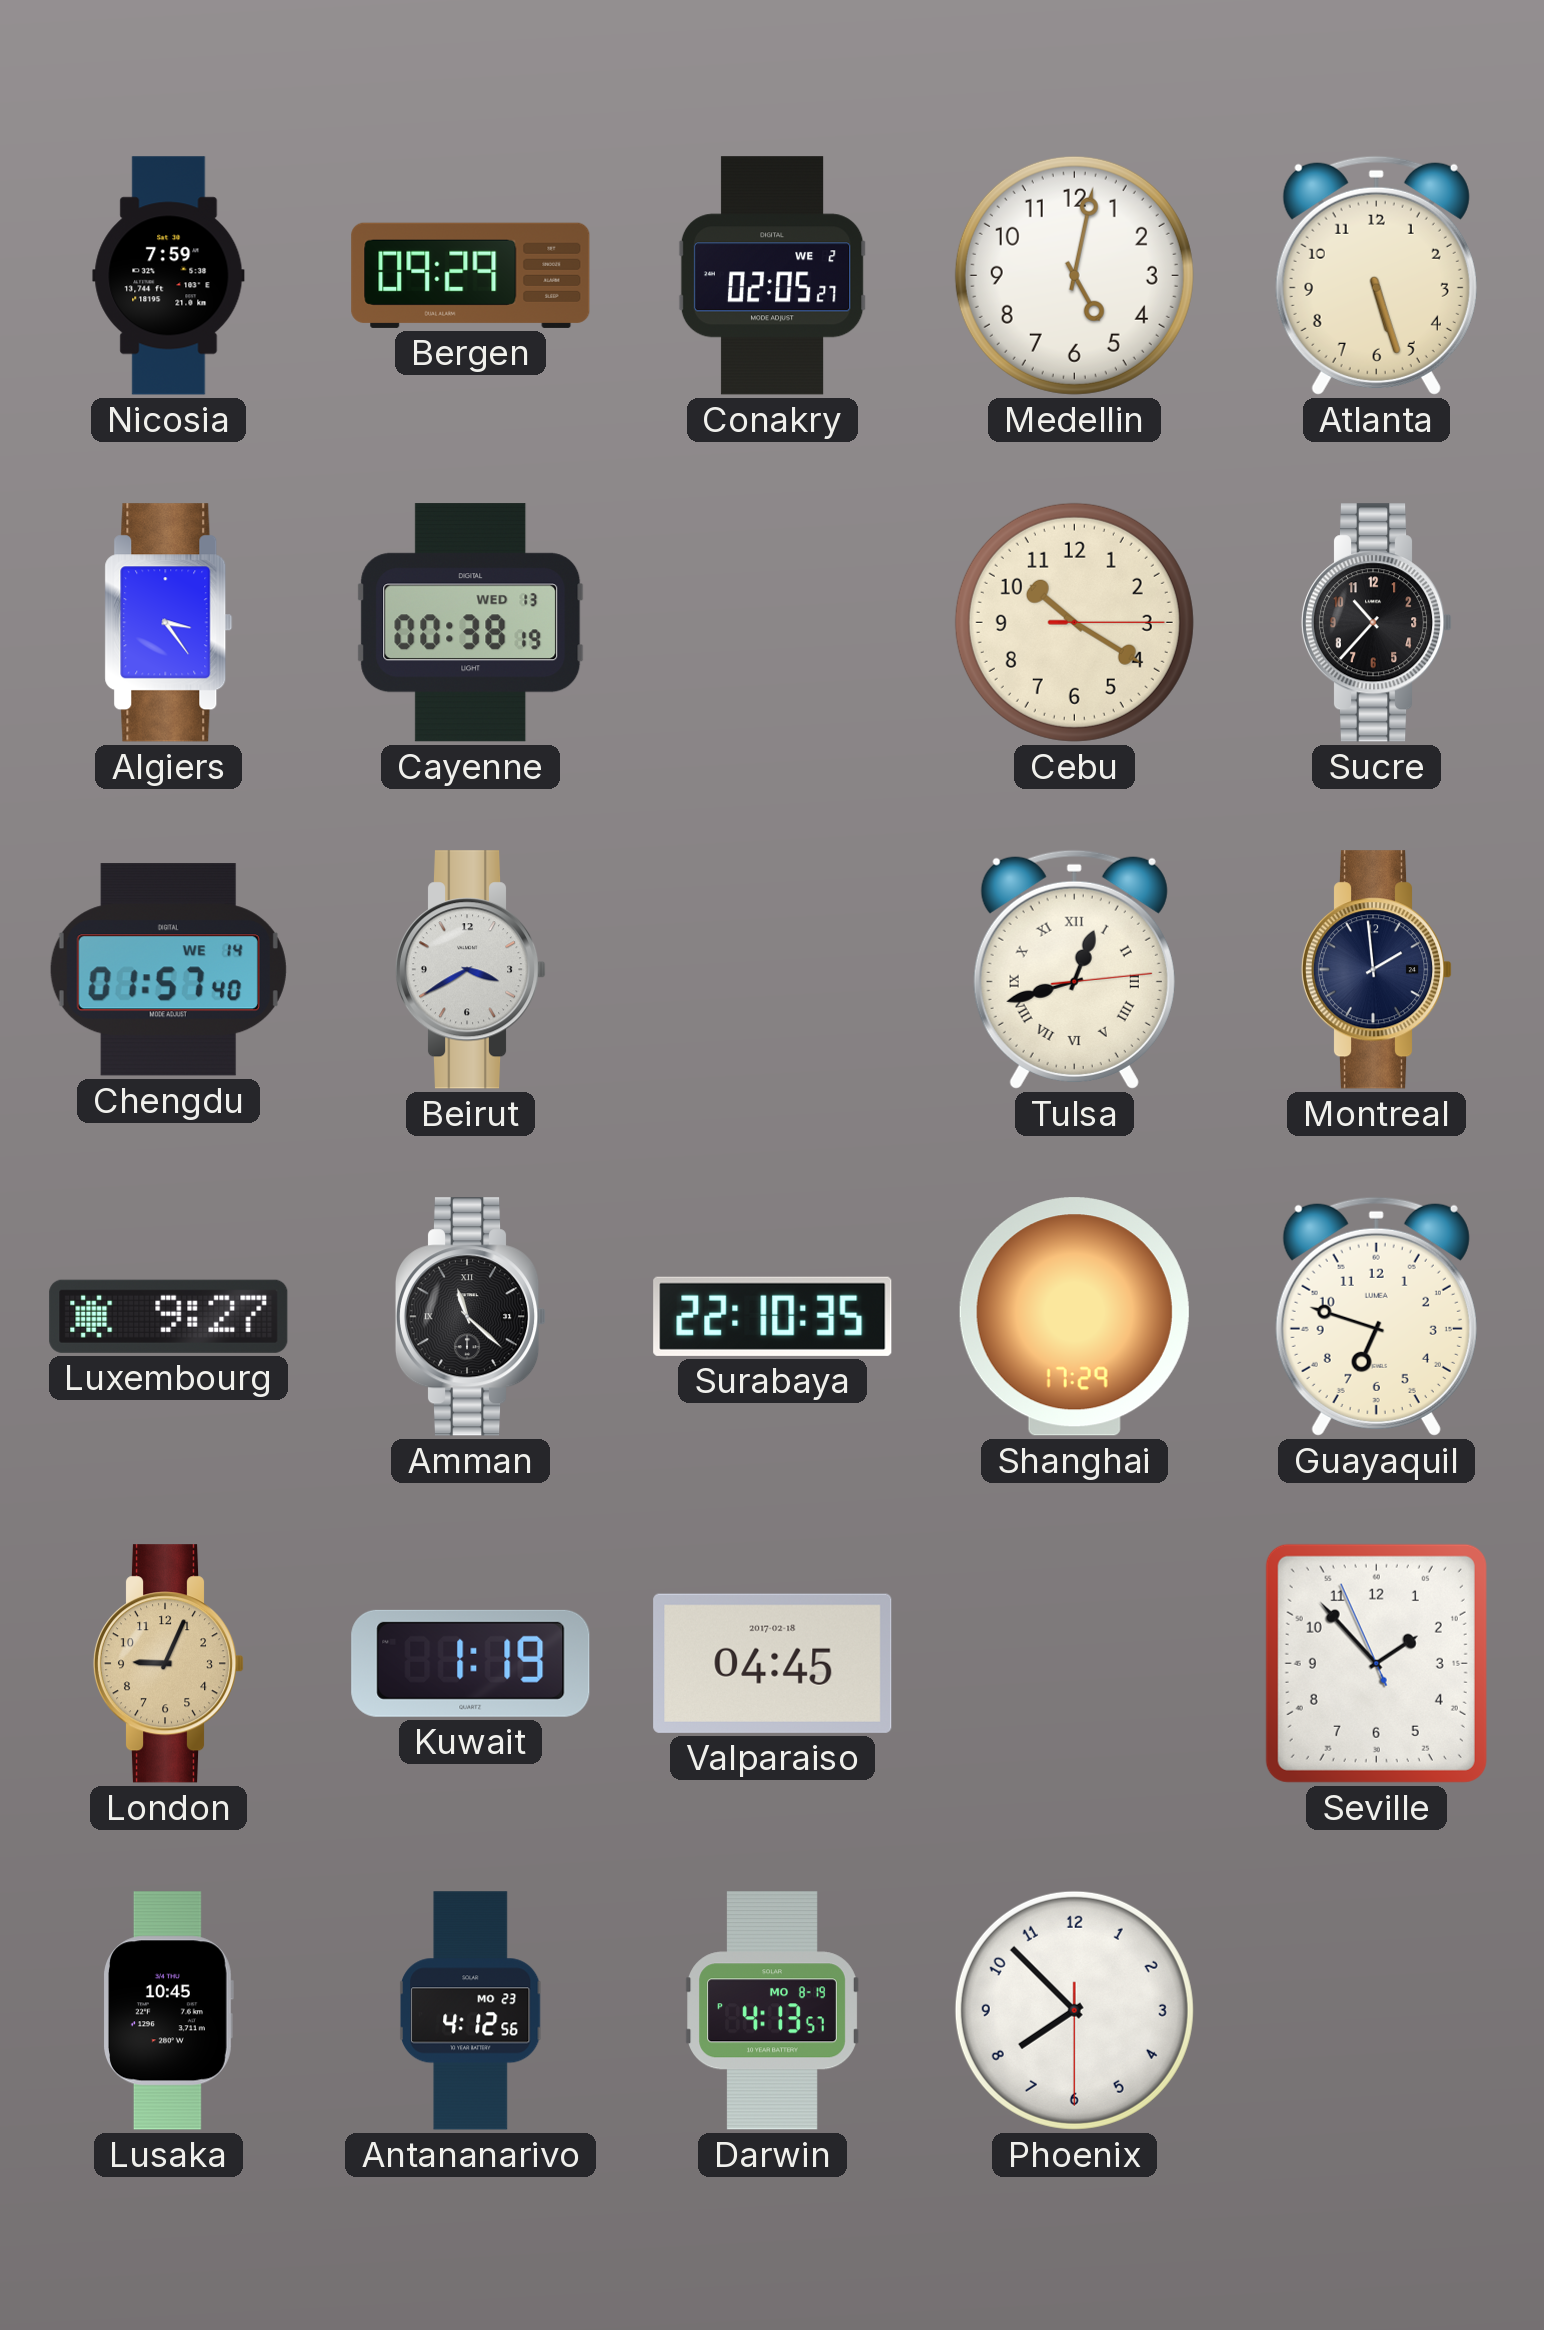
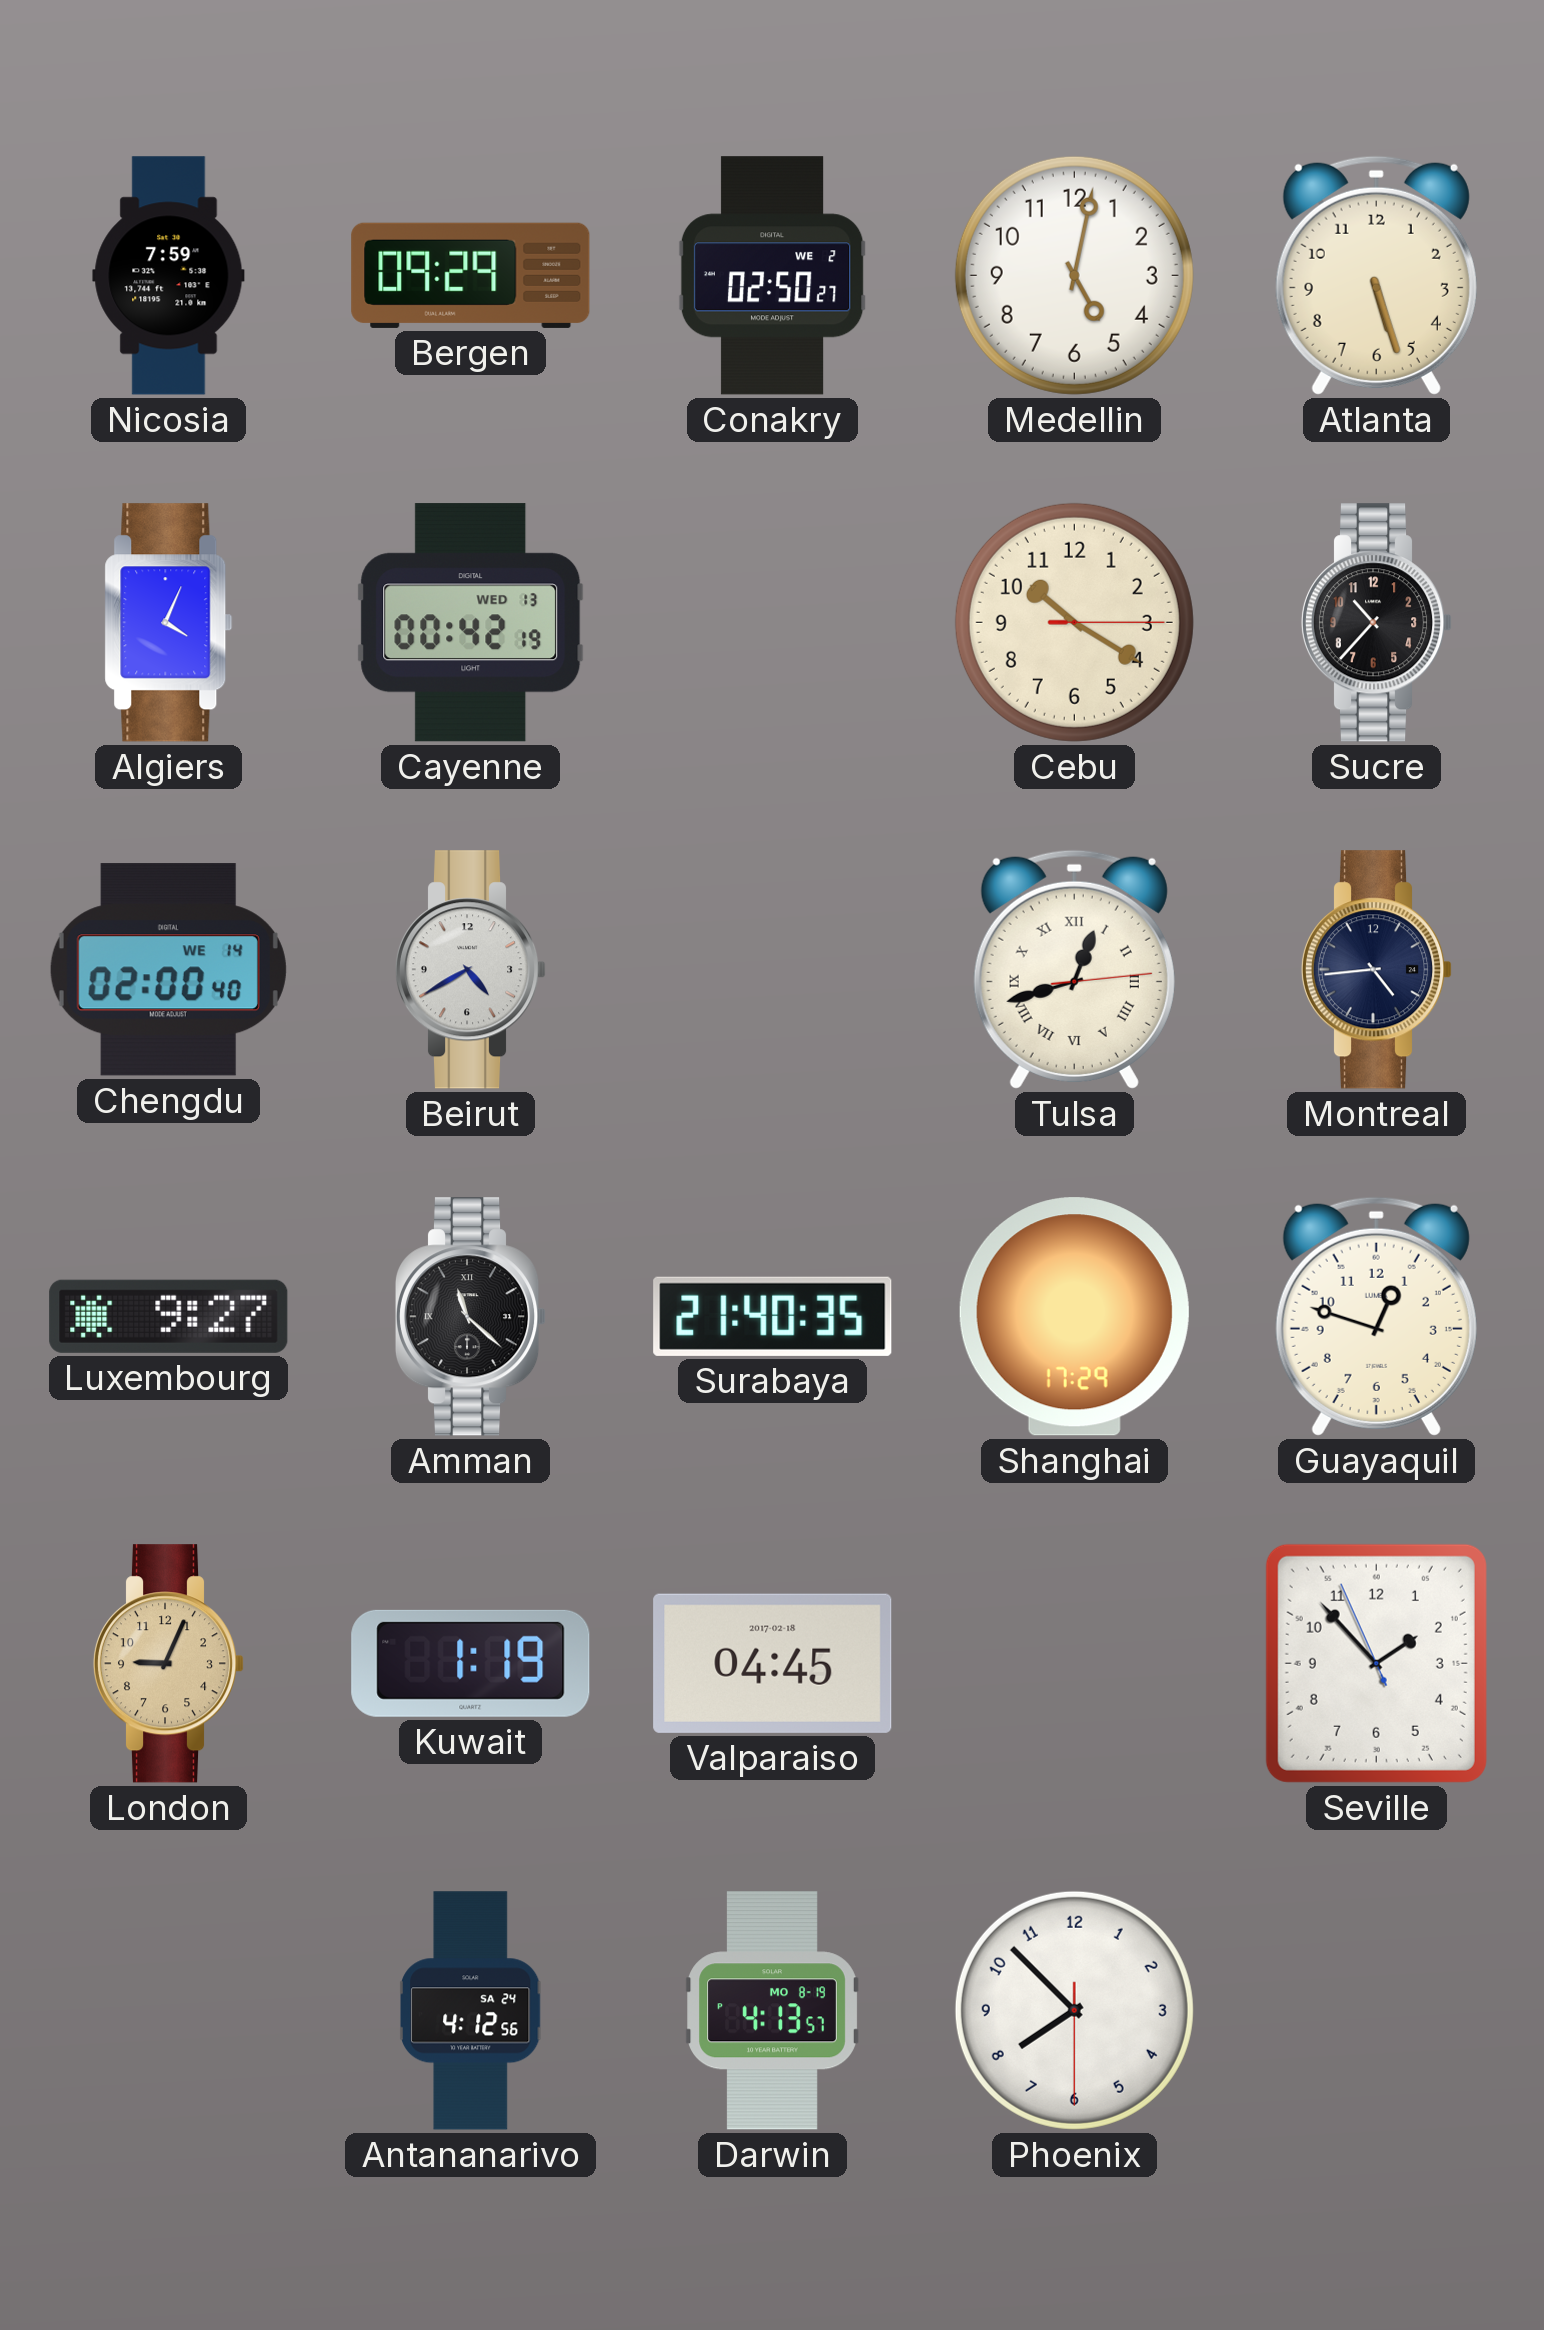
Conakry: 02:05 -> 02:50 (772, 276)
Algiers: 3:24 -> 4:04 (169, 623)
Cayenne: 00:38 -> 00:42 (471, 623)
Chengdu: 01:57 -> 02:00 (168, 970)
Beirut: 3:40 -> 4:40 (471, 970)
Montreal: 1:59 -> 4:44 (1377, 970)
Surabaya: 22:10 -> 21:40 (773, 1316)
Guayaquil: 6:48 -> 12:48 (1376, 1316)
Lusaka: 10:45 -> none (169, 2011)
Antananarivo date: MO 23 -> SA 24 (472, 2011)
